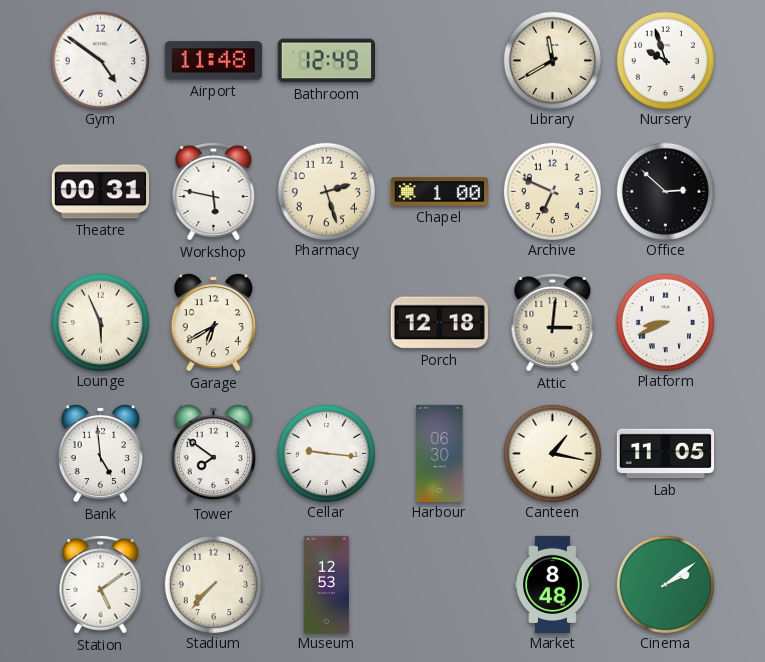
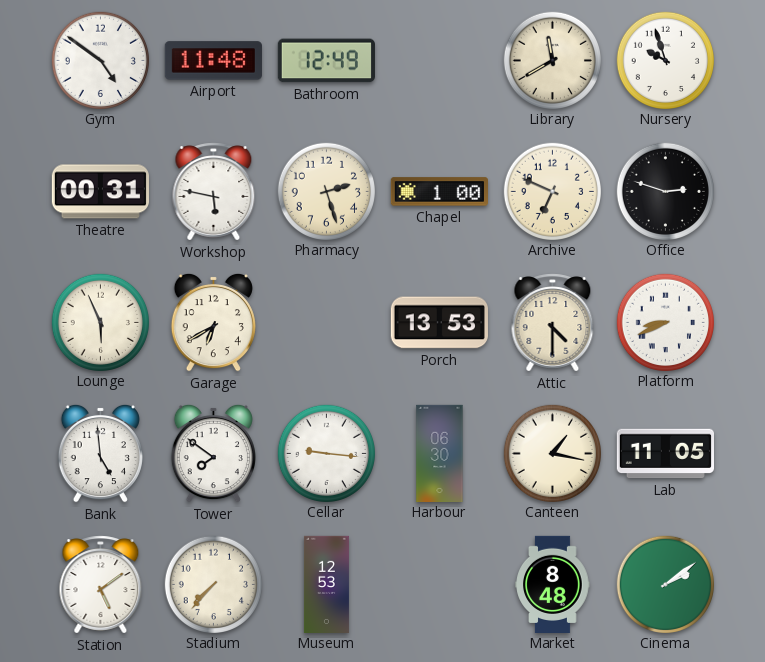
Office: 2:52 -> 2:48 (665, 191)
Porch: 12:18 -> 13:53 (439, 323)
Attic: 3:01 -> 4:30 (553, 323)
